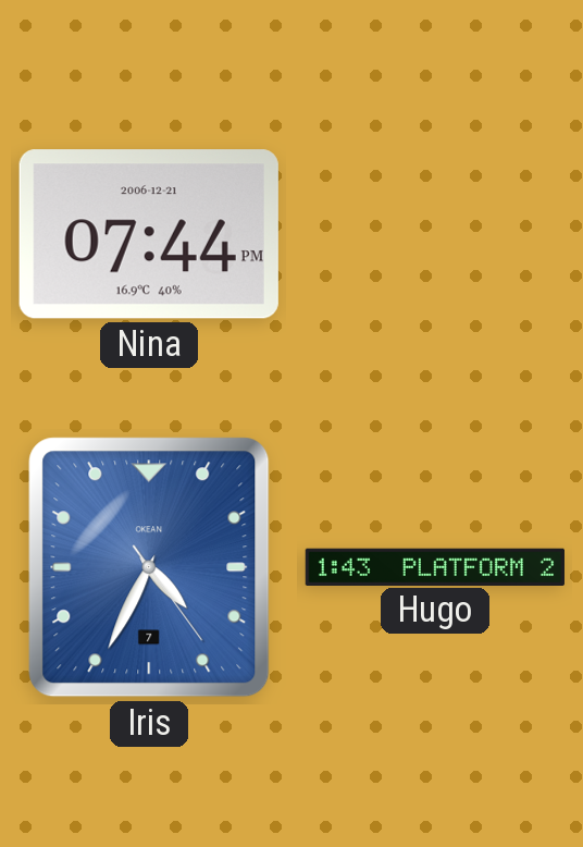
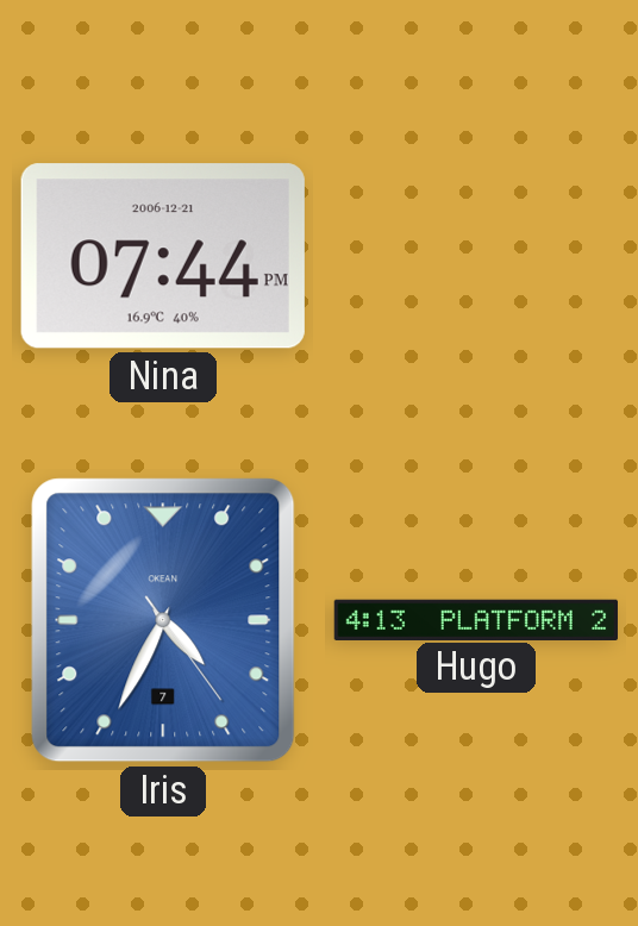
Hugo: 1:43 -> 4:13 (476, 619)
